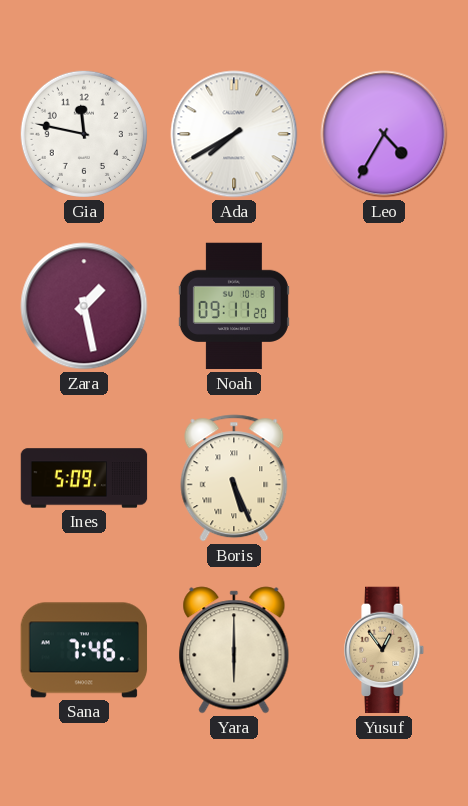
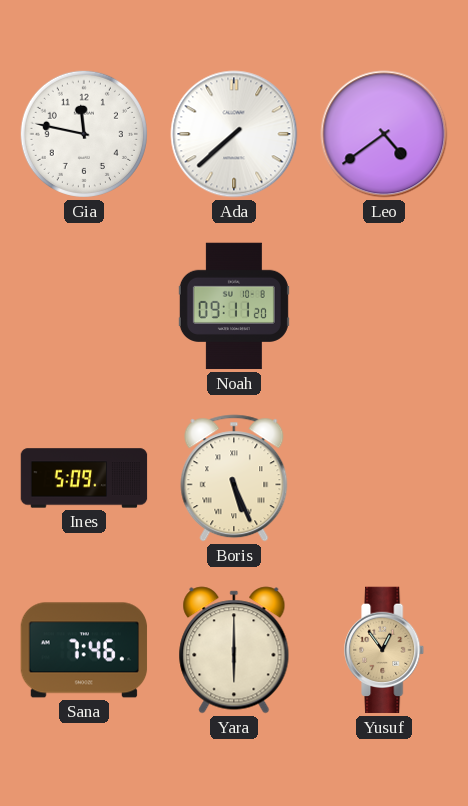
Ada: 7:40 -> 7:38 (234, 134)
Leo: 4:35 -> 4:39 (384, 134)
Zara: 1:28 -> none (84, 306)
